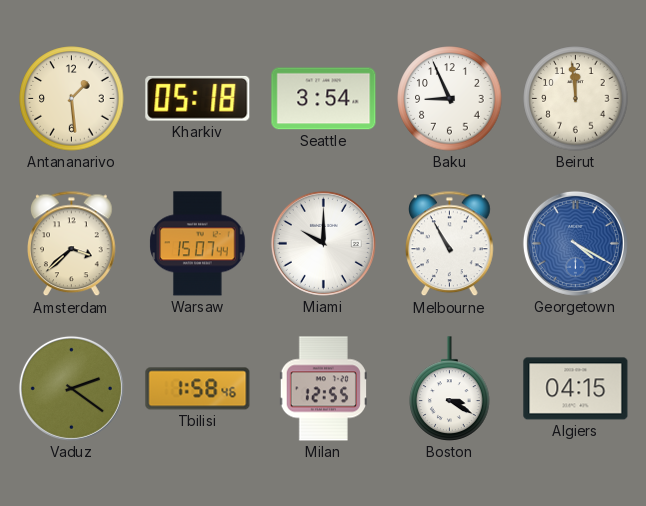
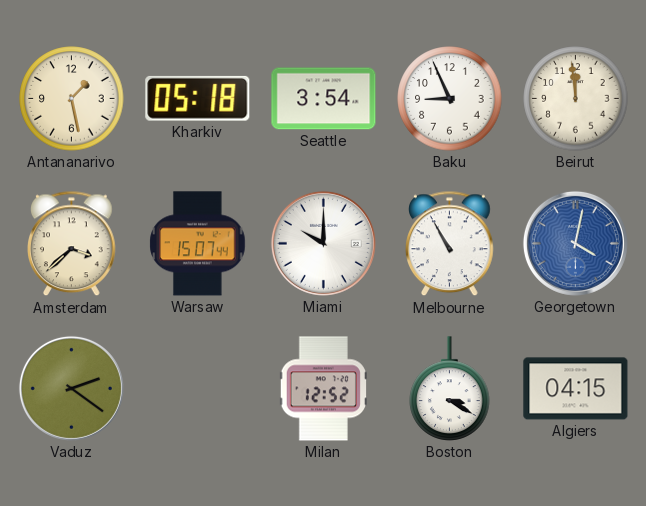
Antananarivo: 1:29 -> 1:28 (72, 99)
Georgetown: 4:20 -> 4:02 (575, 243)
Tbilisi: 1:58 -> none (198, 389)
Milan: 12:55 -> 12:52 (323, 389)
